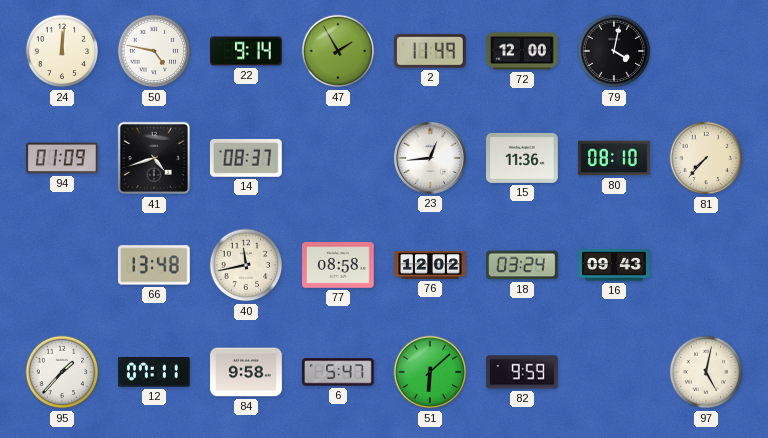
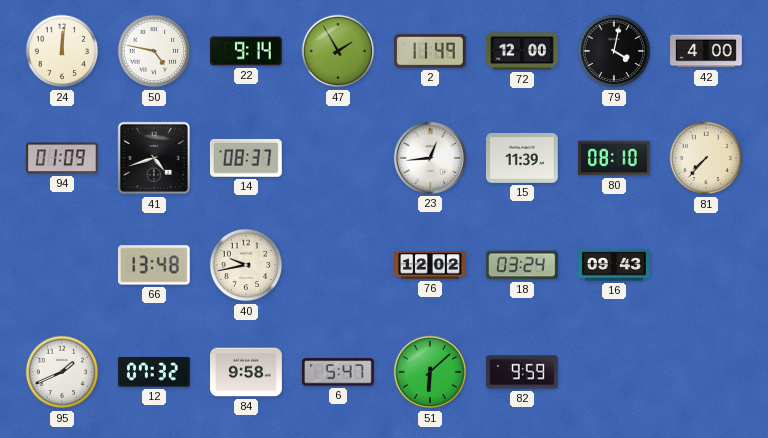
42: none -> 4:00 (706, 51)
15: 11:36 -> 11:39 (523, 158)
40: 11:43 -> 9:43 (246, 265)
77: 08:58 -> none (339, 266)
95: 1:37 -> 1:41 (62, 372)
12: 07:11 -> 07:32 (154, 372)
97: 5:02 -> none (706, 372)
